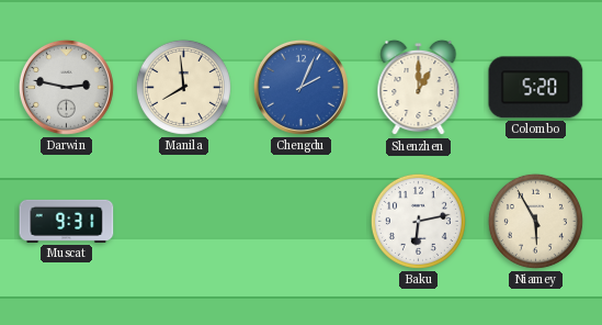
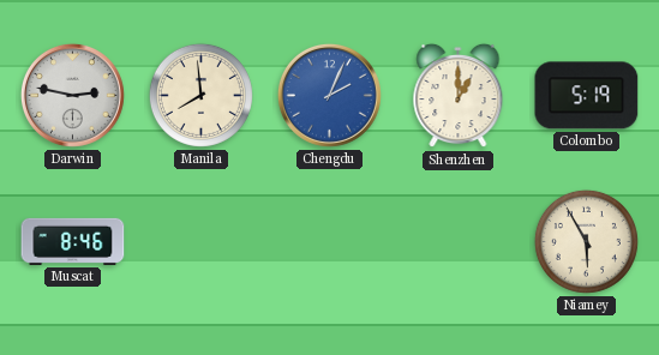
Colombo: 5:20 -> 5:19 (587, 96)
Muscat: 9:31 -> 8:46 (73, 241)
Baku: 6:13 -> none (418, 221)
